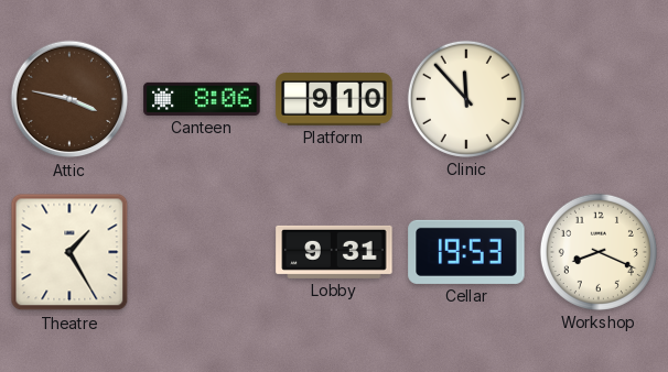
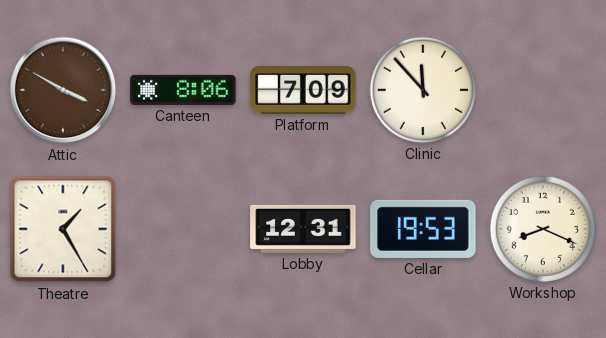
Attic: 3:47 -> 3:50 (63, 90)
Platform: 9:10 -> 7:09 (303, 90)
Lobby: 9:31 -> 12:31 (303, 229)
